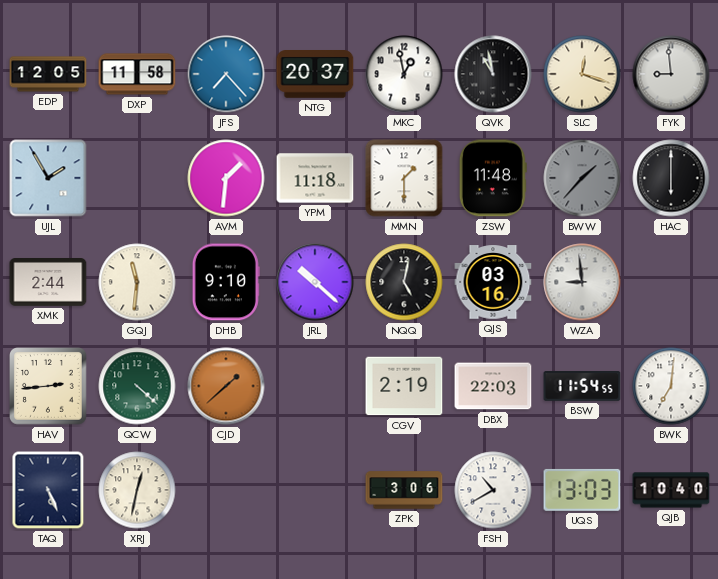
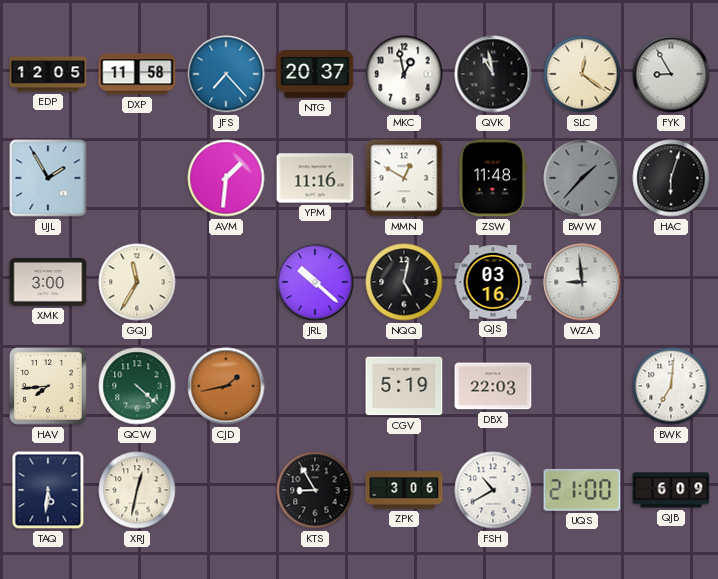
SLC: 12:18 -> 12:21 (582, 74)
FYK: 8:59 -> 8:55 (671, 74)
YPM: 11:18 -> 11:16 (315, 178)
MMN: 1:30 -> 12:50 (404, 178)
HAC: 6:00 -> 6:03 (671, 178)
XMK: 2:44 -> 3:00 (48, 283)
GQJ: 11:31 -> 11:35 (137, 282)
DHB: 9:10 -> none (226, 282)
HAV: 2:44 -> 7:44 (49, 387)
CJD: 1:38 -> 1:43 (226, 386)
CGV: 2:19 -> 5:19 (404, 386)
BSW: 11:54 -> none (582, 387)
TAQ: 5:26 -> 5:31 (48, 490)
KTS: none -> 8:55 (315, 490)
UQS: 13:03 -> 21:00 (582, 490)
QJB: 10:40 -> 6:09 (671, 490)
